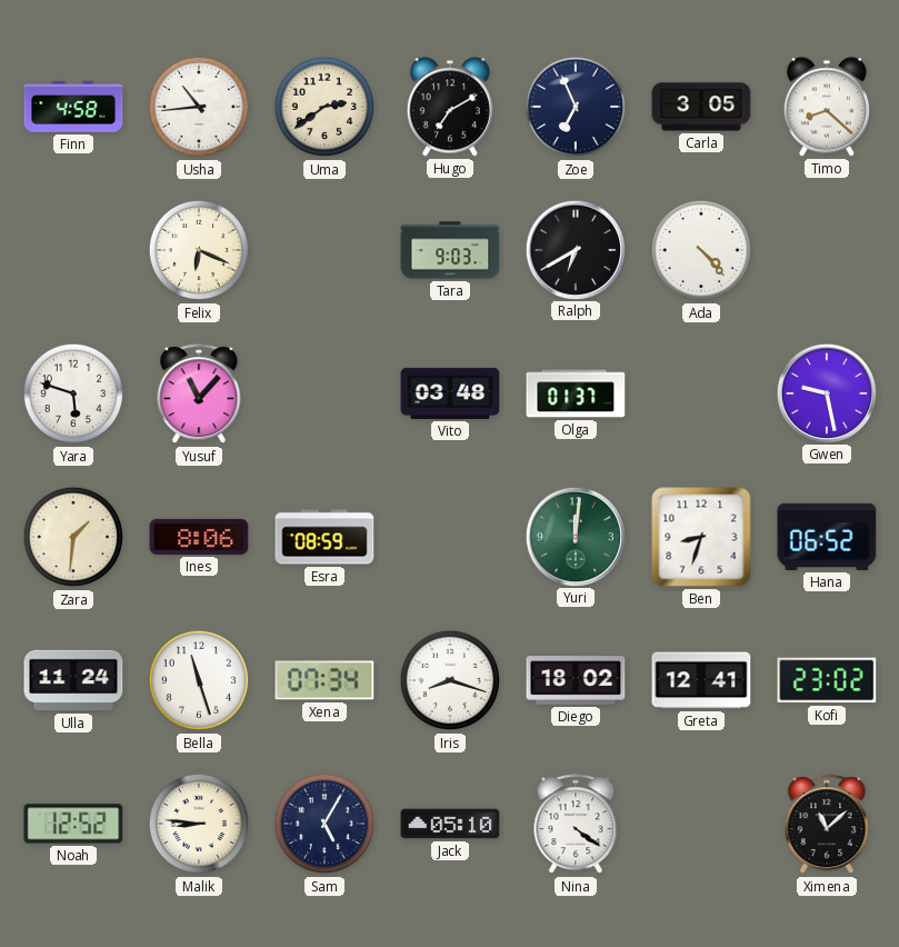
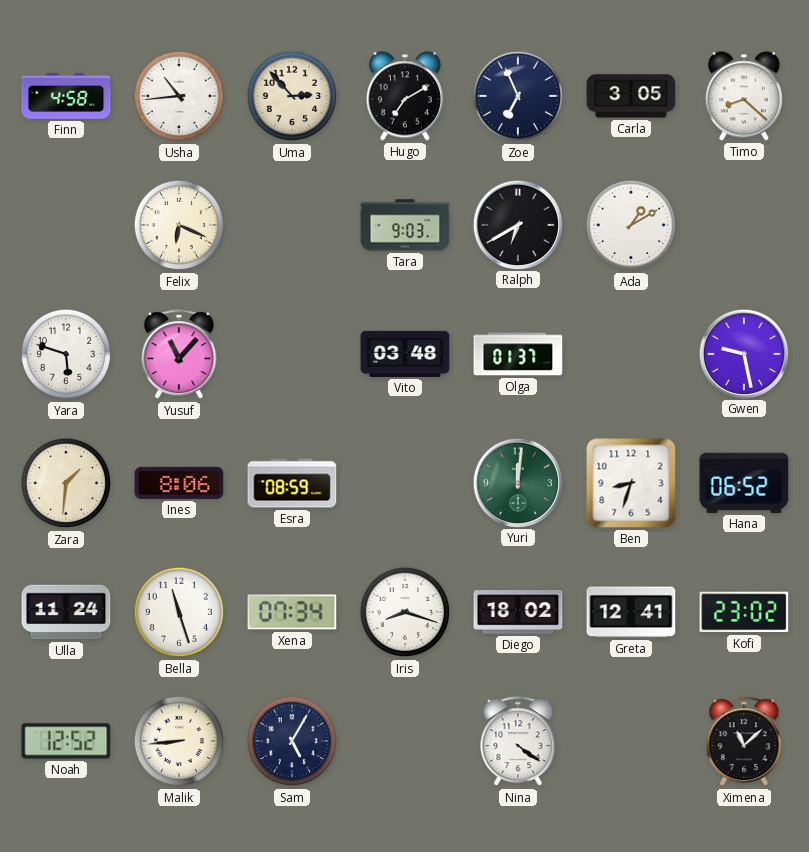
Uma: 2:39 -> 2:53 (292, 96)
Ada: 4:23 -> 1:10 (631, 225)
Malik: 8:46 -> 8:44 (179, 741)
Jack: 05:10 -> none (450, 824)
